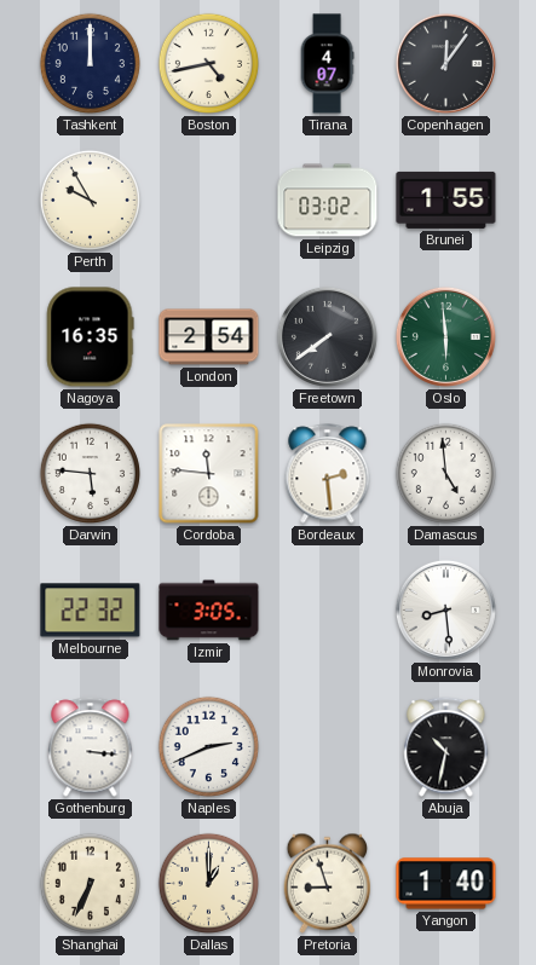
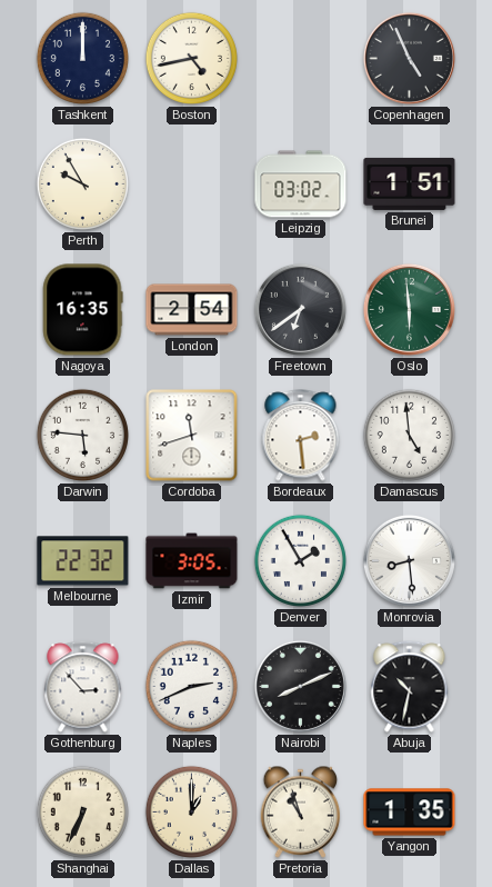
Tirana: 4:07 -> none (327, 64)
Copenhagen: 12:06 -> 4:56 (409, 58)
Brunei: 1:55 -> 1:51 (410, 183)
Freetown: 7:39 -> 6:39 (300, 309)
Cordoba: 11:46 -> 11:42 (192, 436)
Denver: none -> 1:55 (300, 560)
Gothenburg: 3:16 -> 2:53 (83, 687)
Nairobi: none -> 8:11 (300, 686)
Pretoria: 8:57 -> 10:57 (301, 811)
Yangon: 1:40 -> 1:35 (410, 813)
